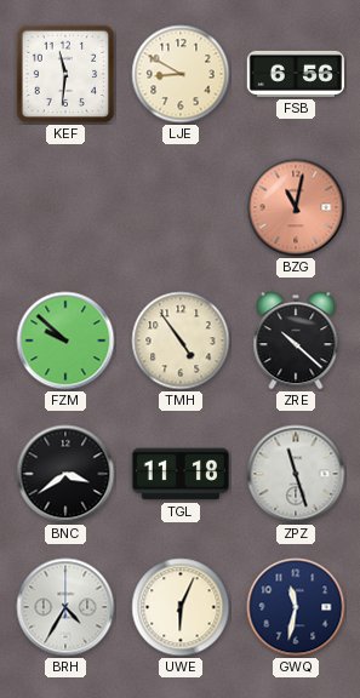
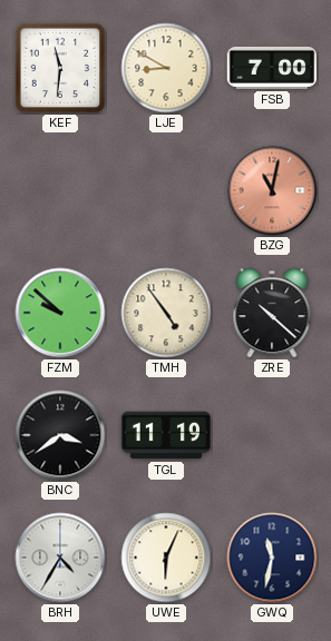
FSB: 6:56 -> 7:00 (271, 68)
TGL: 11:18 -> 11:19 (165, 435)
ZPZ: 11:27 -> none (296, 474)
